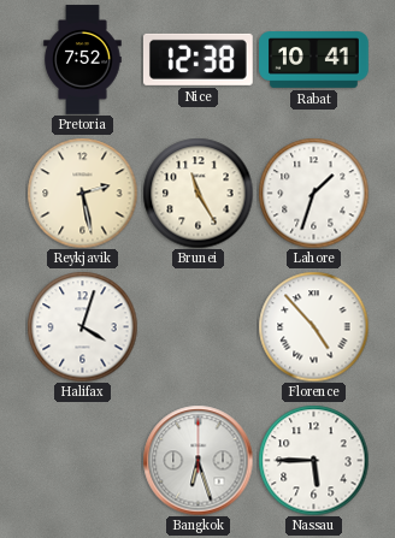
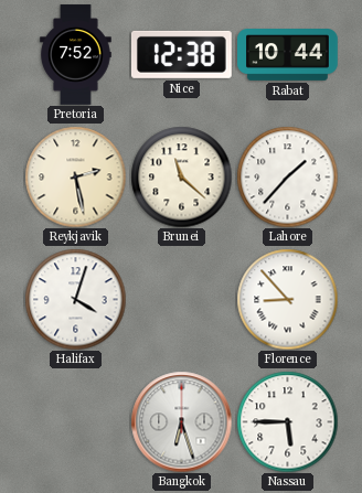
Rabat: 10:41 -> 10:44 (288, 55)
Brunei: 11:25 -> 11:22 (181, 176)
Lahore: 1:33 -> 1:37 (287, 176)
Florence: 4:53 -> 8:53 (287, 299)
